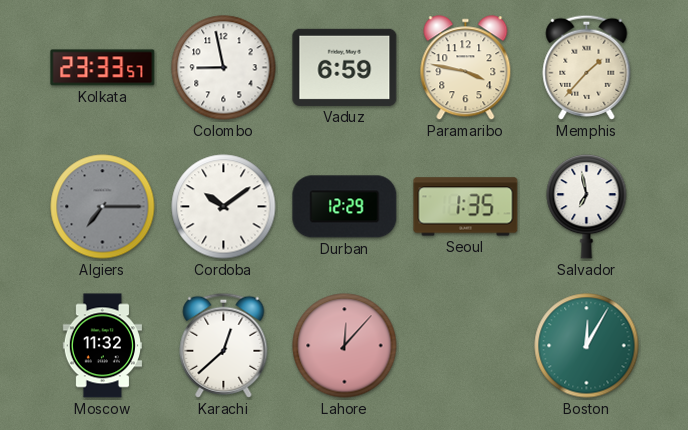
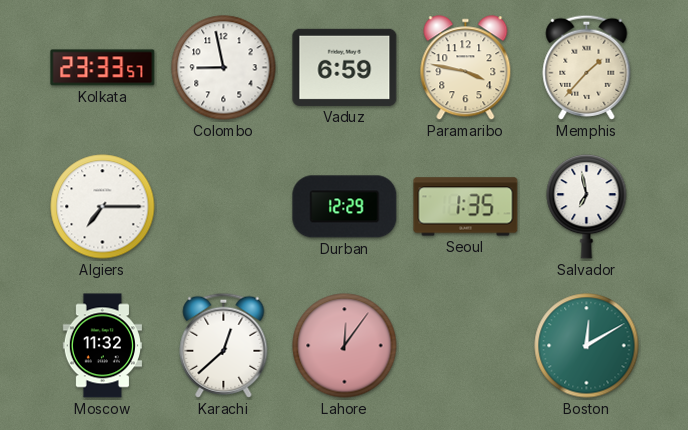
Algiers dial: grey -> white (103, 207)
Cordoba: 10:09 -> none (224, 207)
Lahore: 12:07 -> 12:06 (345, 346)
Boston: 12:05 -> 12:10 (587, 346)
